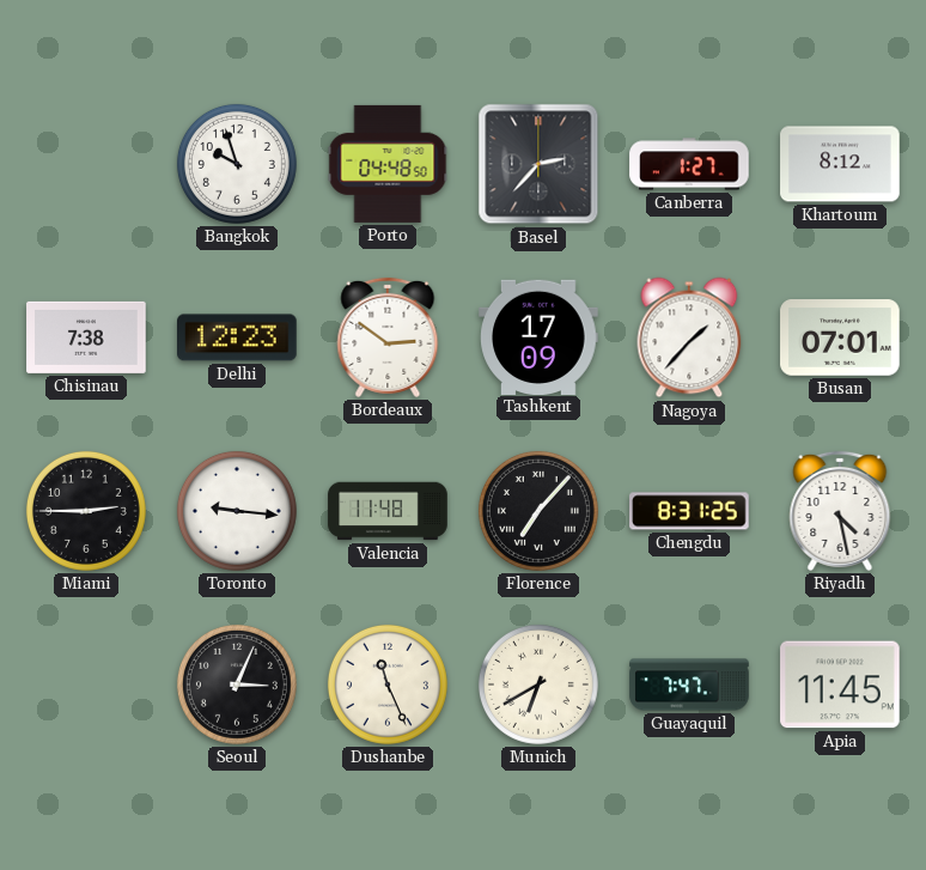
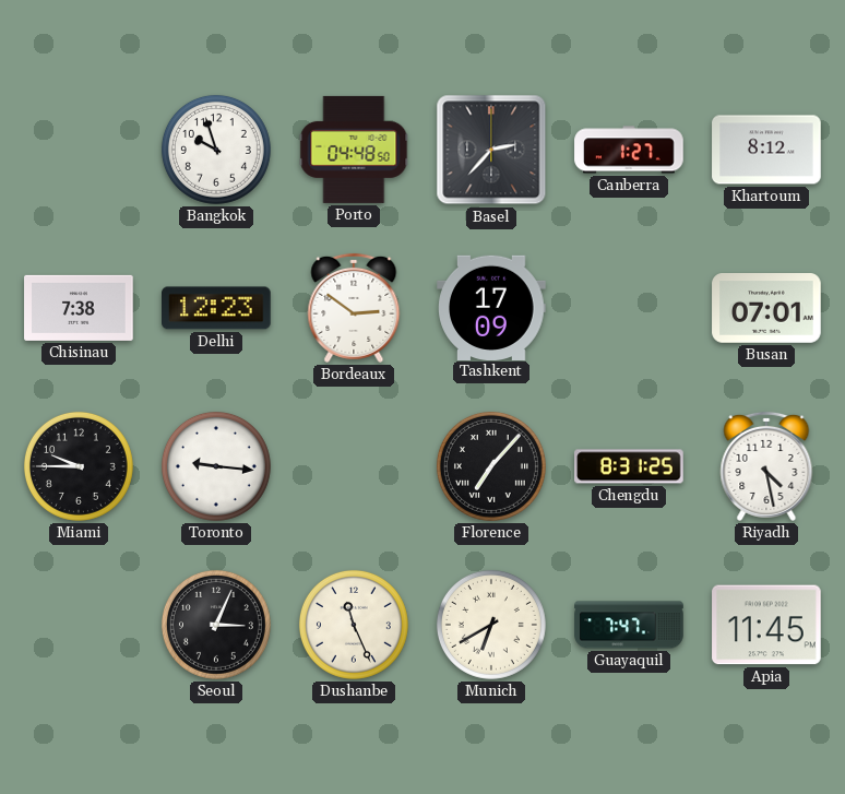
Nagoya: 1:37 -> none (689, 337)
Miami: 2:45 -> 9:45 (79, 466)
Valencia: 11:48 -> none (388, 511)
